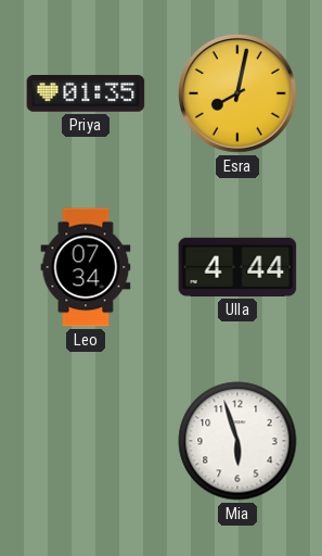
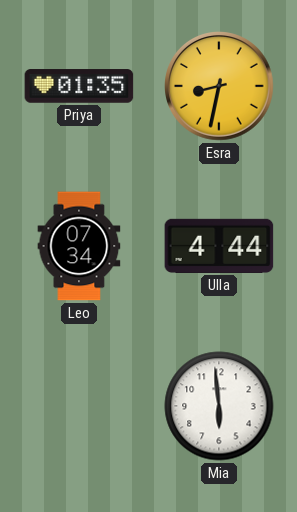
Esra: 8:02 -> 8:32 (220, 87)
Mia: 5:57 -> 5:59 (219, 406)
